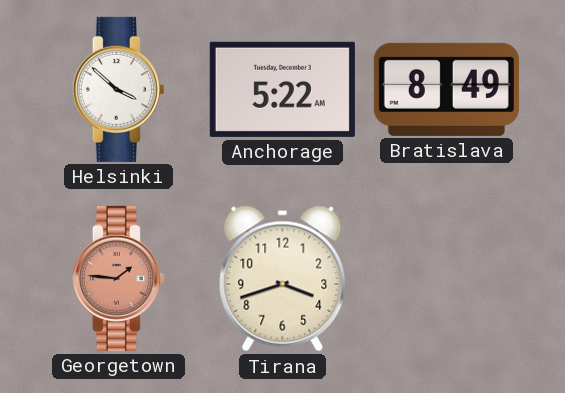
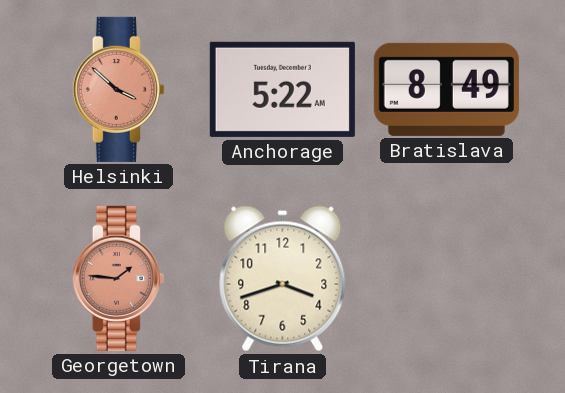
Helsinki dial: white -> salmon (118, 89)
